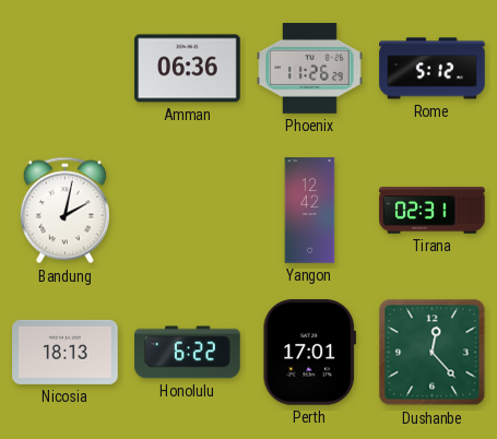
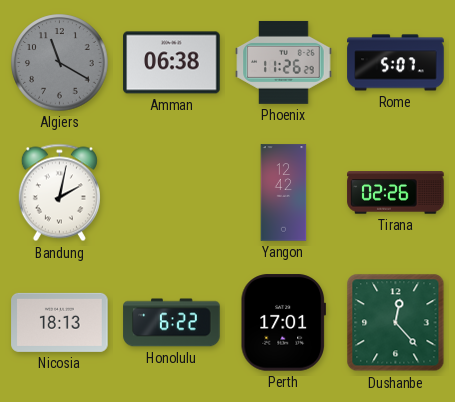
Algiers: none -> 11:20 (60, 63)
Amman: 06:36 -> 06:38 (172, 63)
Rome: 5:12 -> 5:07 (396, 63)
Tirana: 02:31 -> 02:26 (396, 193)
